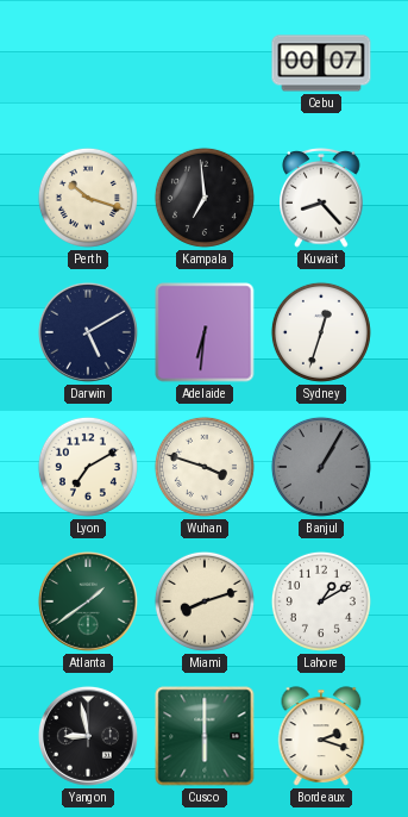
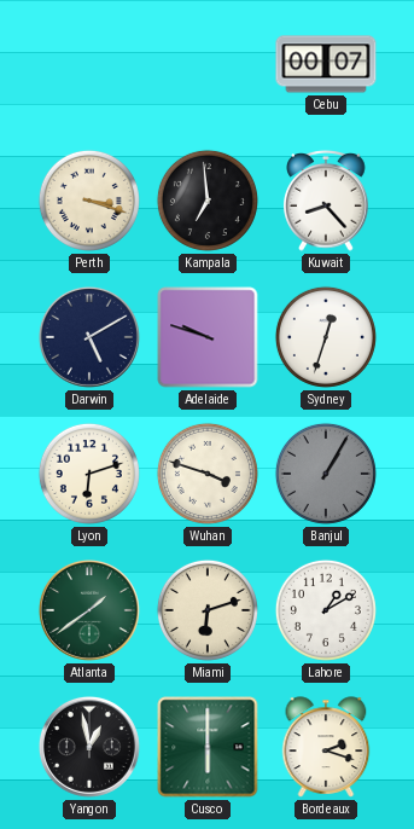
Perth: 10:18 -> 3:18 (89, 201)
Adelaide: 6:31 -> 9:48 (208, 337)
Lyon: 7:10 -> 6:12 (89, 474)
Miami: 8:12 -> 6:12 (208, 610)
Yangon: 8:58 -> 12:58 (89, 747)
